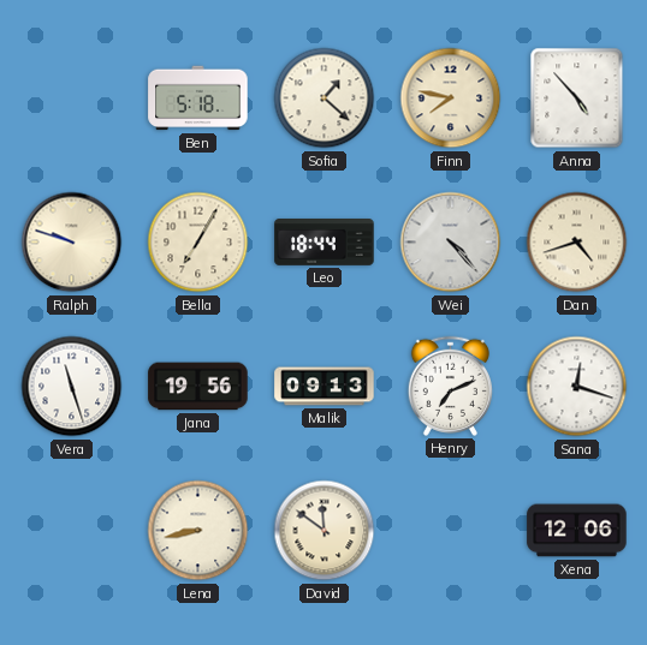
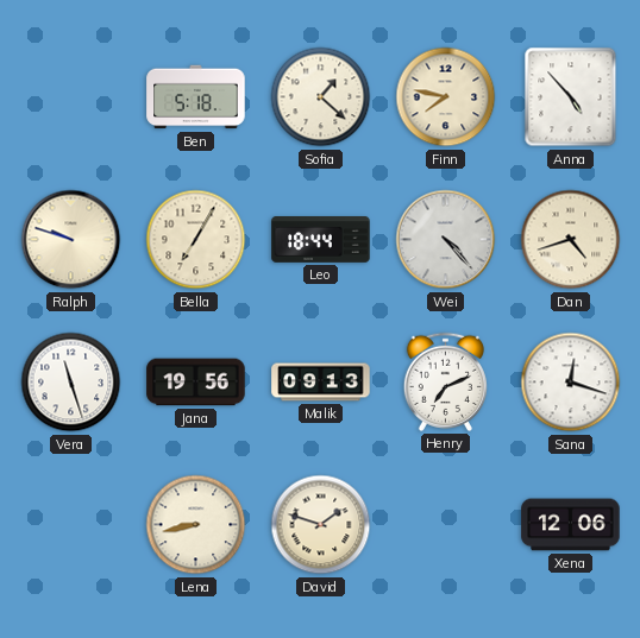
David: 11:51 -> 1:48 (321, 525)
